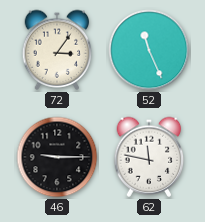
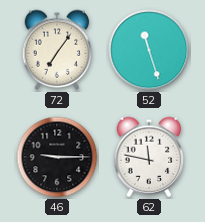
72: 3:06 -> 7:06 (57, 50)
52: 11:26 -> 11:27 (149, 50)
